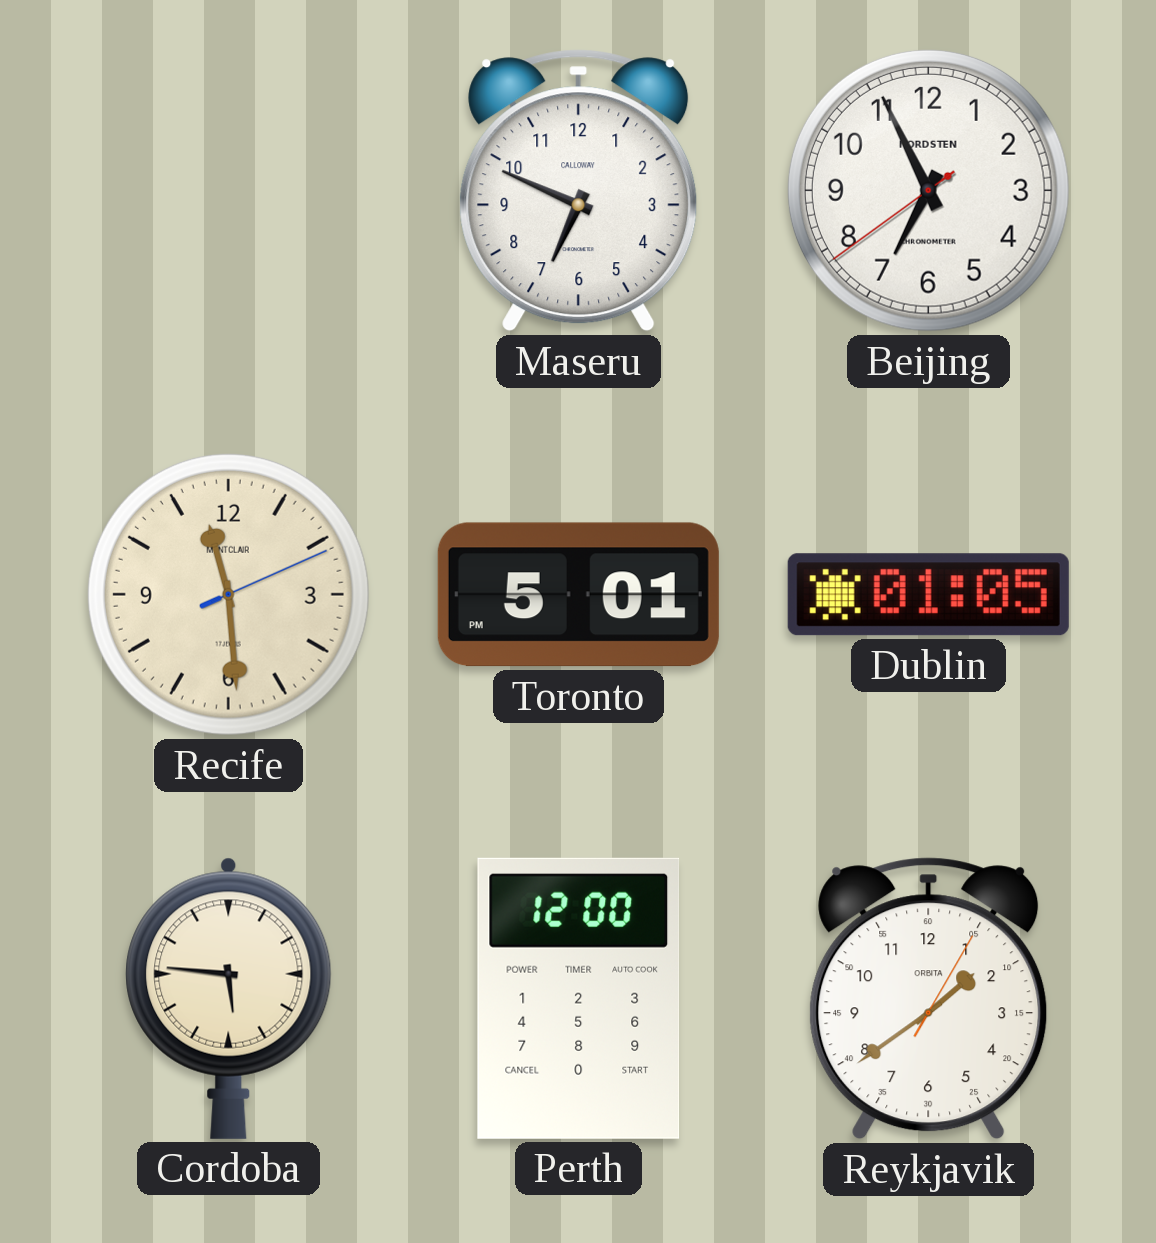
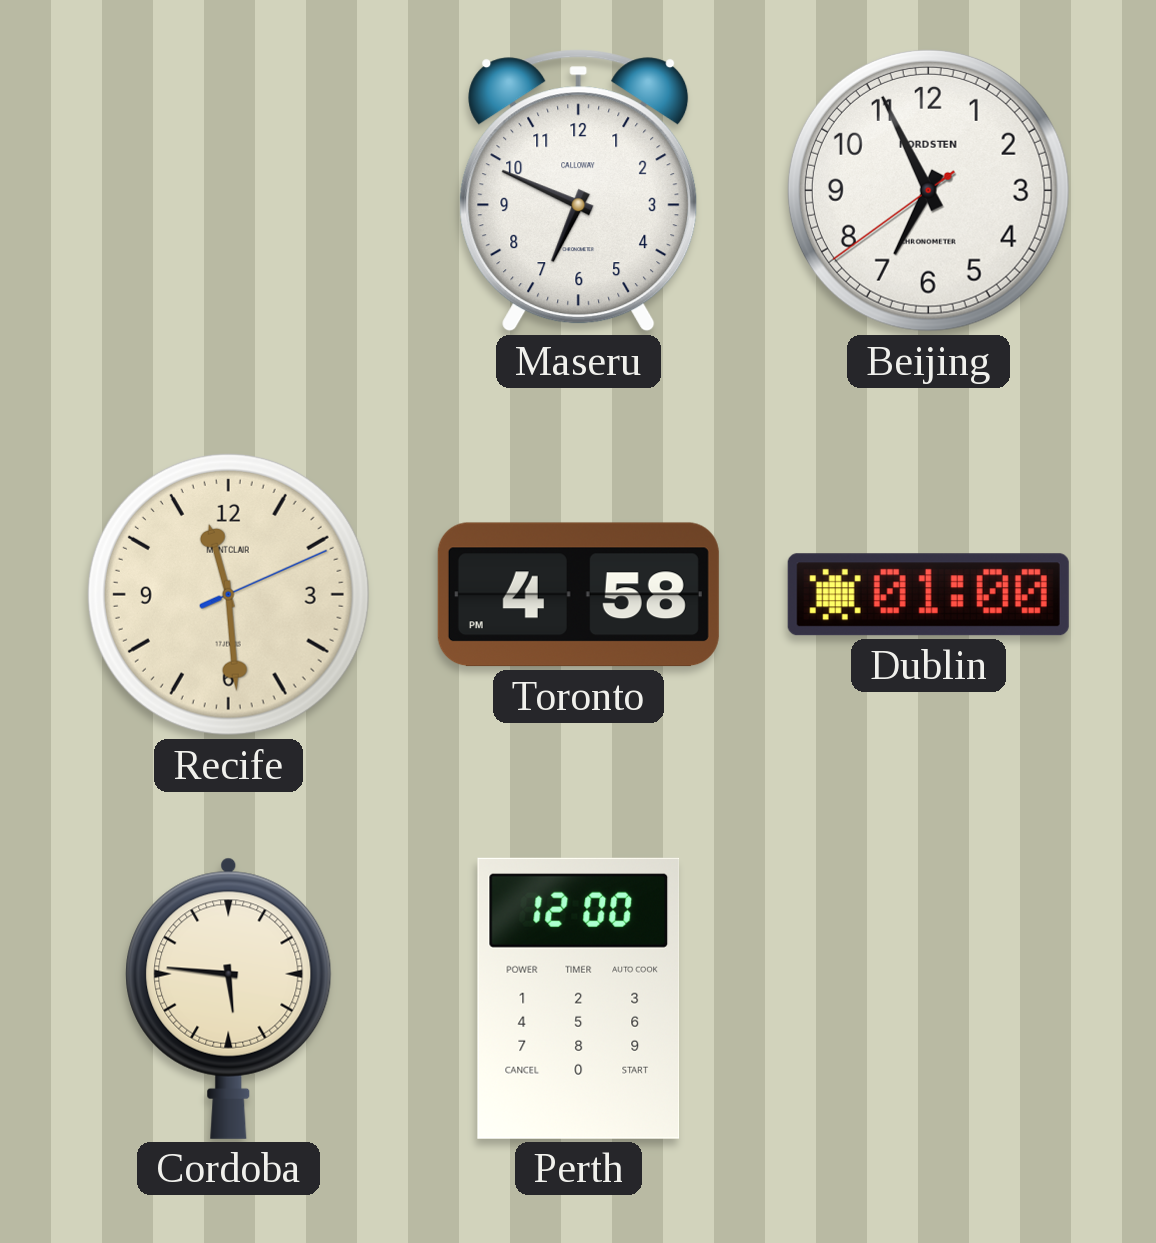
Toronto: 5:01 -> 4:58 (578, 595)
Dublin: 01:05 -> 01:00 (928, 595)
Reykjavik: 1:39 -> none (929, 999)
